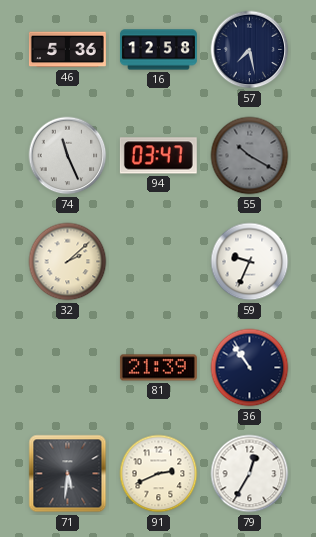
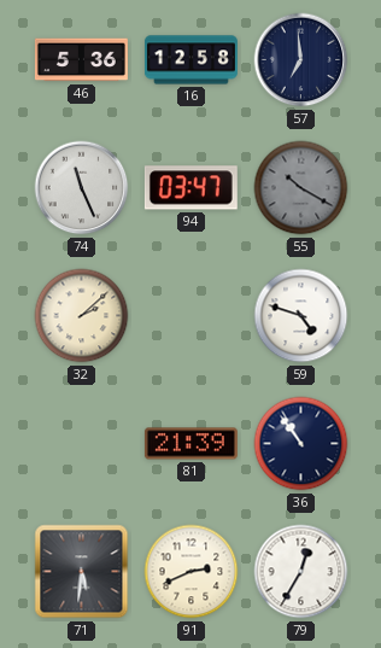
57: 7:28 -> 6:59 (301, 60)
59: 9:34 -> 4:48 (301, 316)
